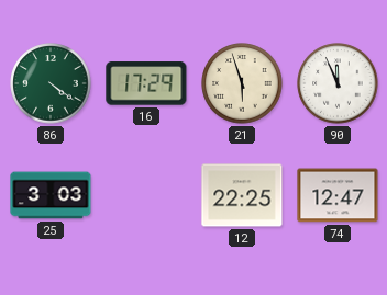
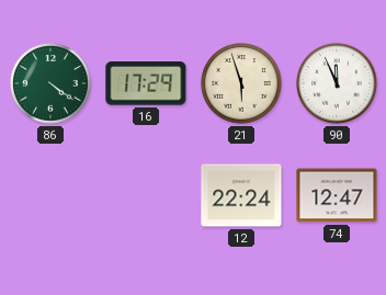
25: 3:03 -> none (51, 195)
12: 22:25 -> 22:24 (241, 195)
